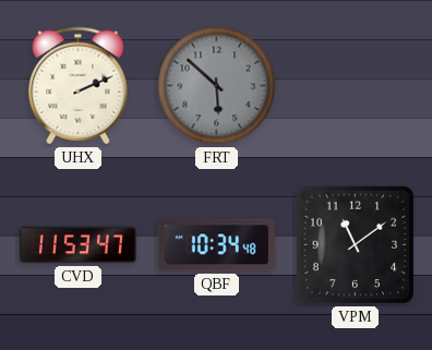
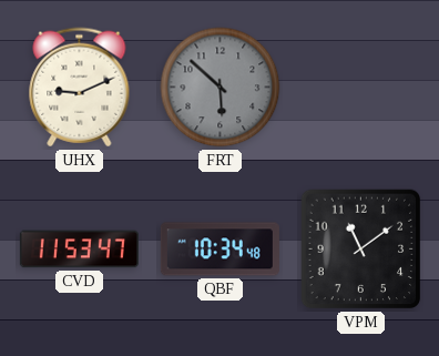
UHX: 2:11 -> 9:11 (80, 88)
